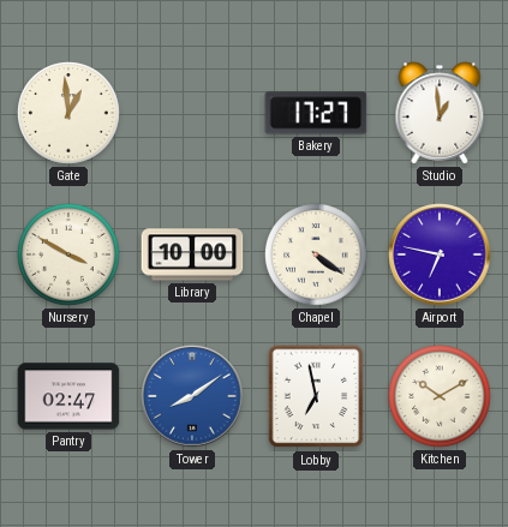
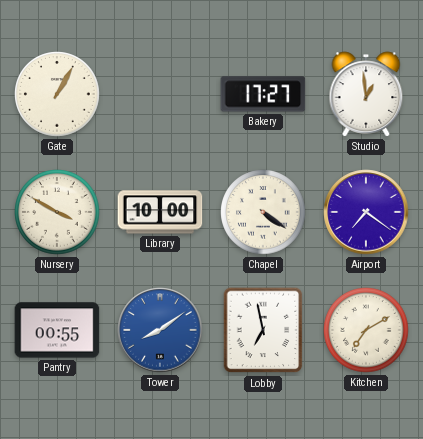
Gate: 12:59 -> 1:05 (57, 94)
Airport: 6:47 -> 7:21 (366, 212)
Pantry: 02:47 -> 00:55 (57, 330)
Kitchen: 10:10 -> 7:10 (366, 330)
